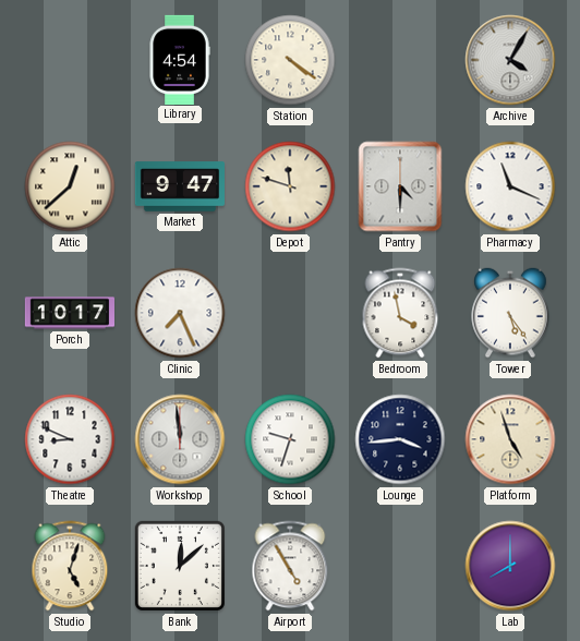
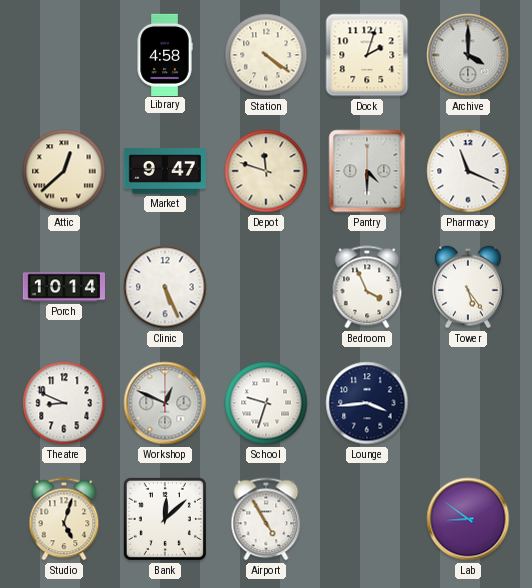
Library: 4:54 -> 4:58 (165, 54)
Dock: none -> 2:03 (367, 55)
Archive: 4:05 -> 4:00 (468, 55)
Porch: 10:17 -> 10:14 (63, 287)
Clinic: 7:26 -> 5:26 (165, 287)
Bedroom: 3:58 -> 3:56 (367, 287)
Workshop: 11:59 -> 12:49 (165, 403)
Platform: 4:57 -> none (510, 439)
Lab: 8:00 -> 8:51 (468, 519)
